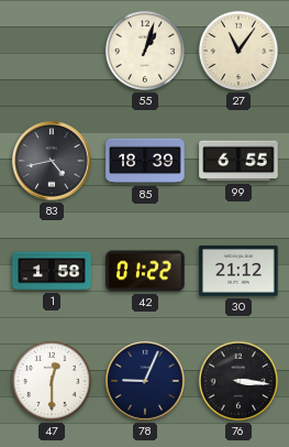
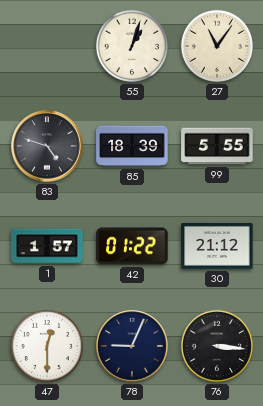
83: 4:43 -> 4:48 (47, 146)
99: 6:55 -> 5:55 (217, 146)
1: 1:58 -> 1:57 (47, 246)
